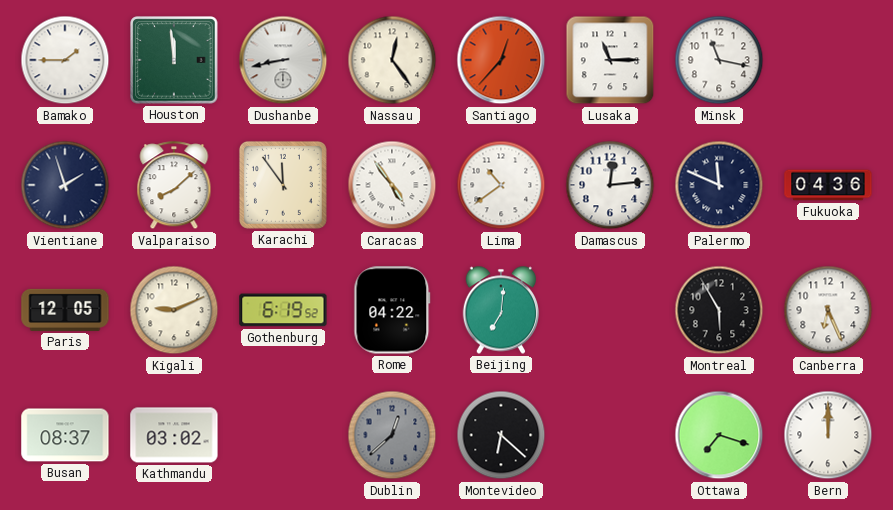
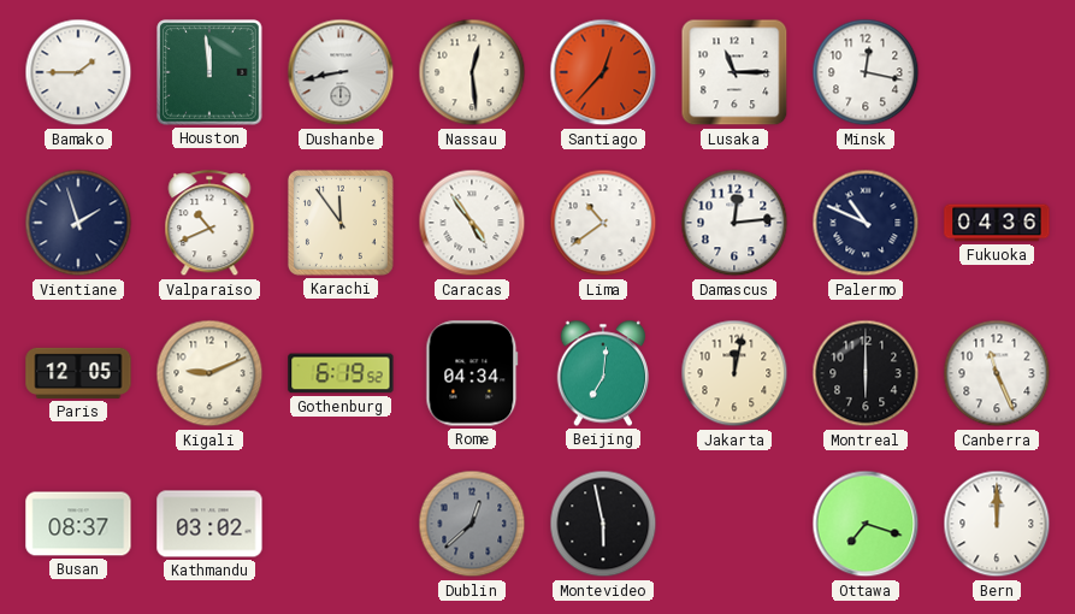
Nassau: 12:24 -> 12:29 (472, 72)
Minsk: 11:17 -> 12:17 (866, 72)
Valparaiso: 8:08 -> 10:41 (209, 224)
Palermo: 11:49 -> 10:49 (866, 223)
Rome: 04:22 -> 04:34 (472, 373)
Jakarta: none -> 12:02 (734, 373)
Montreal: 5:55 -> 6:00 (866, 373)
Canberra: 6:26 -> 11:26 (997, 373)
Montevideo: 6:22 -> 5:58 (603, 524)
